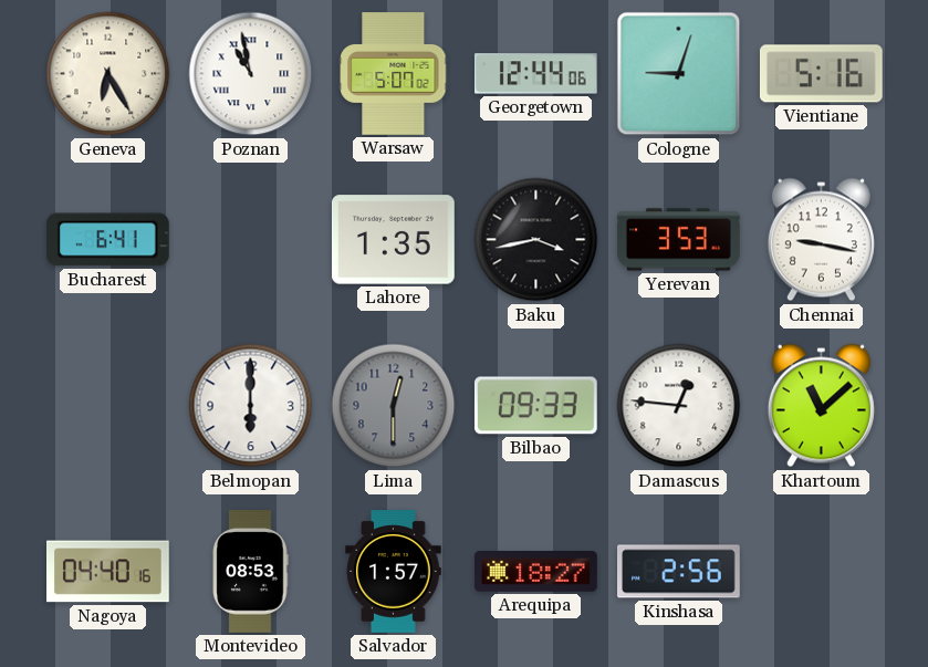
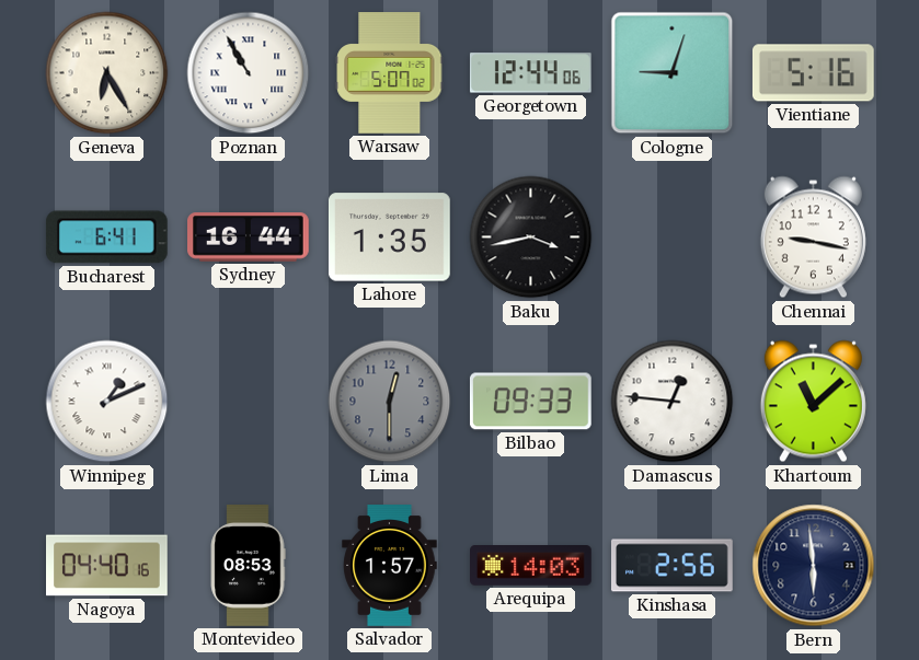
Poznan: 10:58 -> 10:55 (249, 73)
Sydney: none -> 16:44 (249, 238)
Yerevan: 3:53 -> none (679, 240)
Winnipeg: none -> 1:11 (107, 402)
Belmopan: 6:00 -> none (251, 406)
Arequipa: 18:27 -> 14:03 (531, 566)
Bern: none -> 5:59 (814, 566)
